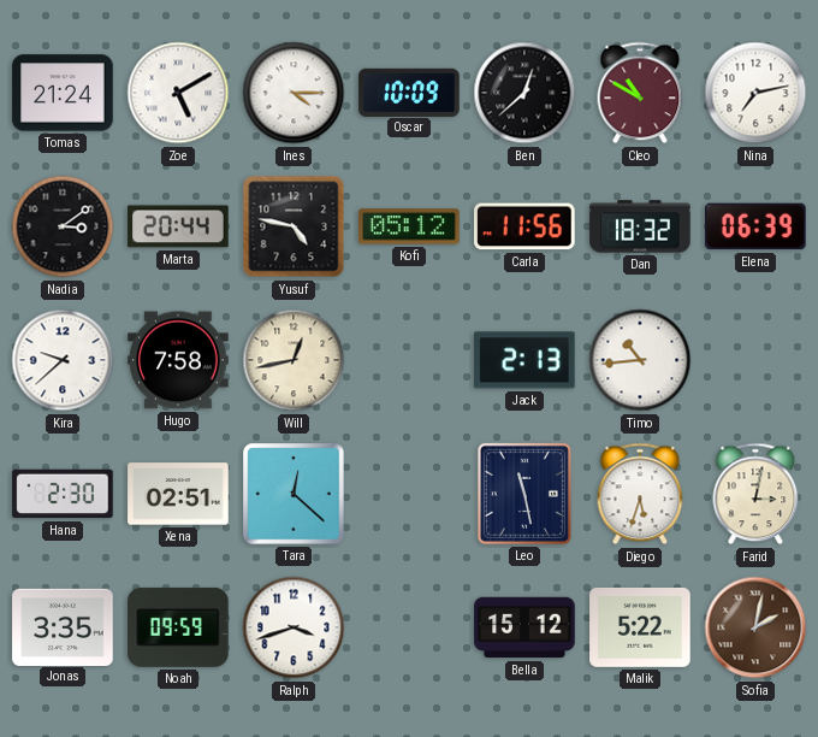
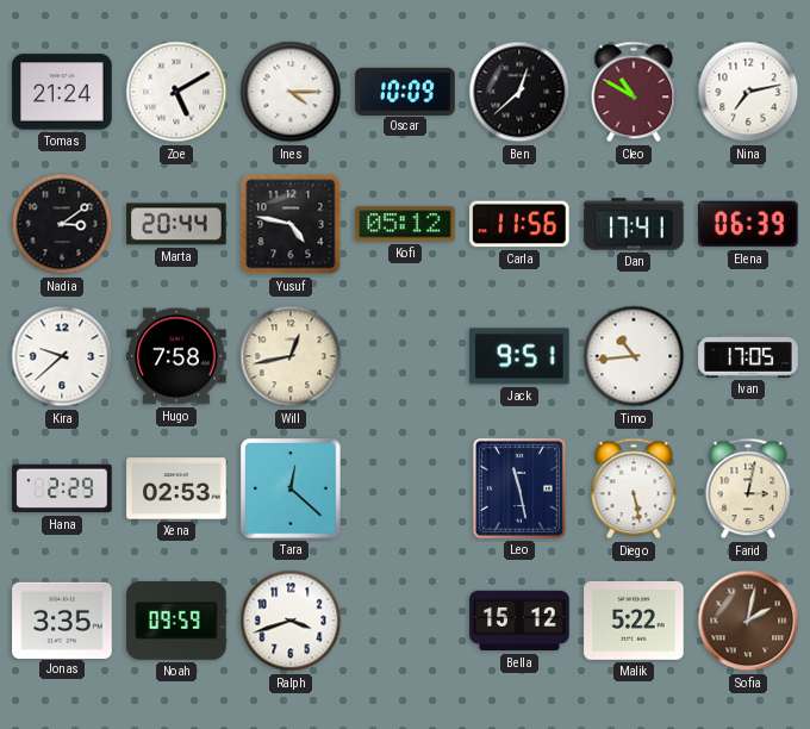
Dan: 18:32 -> 17:41 (634, 224)
Jack: 2:13 -> 9:51 (519, 356)
Ivan: none -> 17:05 (748, 356)
Hana: 2:30 -> 2:29 (62, 488)
Xena: 02:51 -> 02:53 (176, 488)
Diego: 5:33 -> 5:28 (634, 488)
